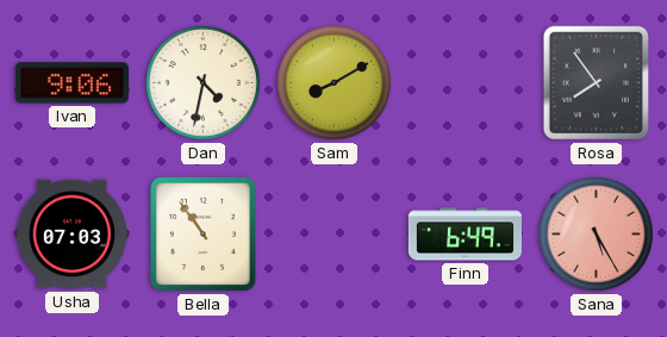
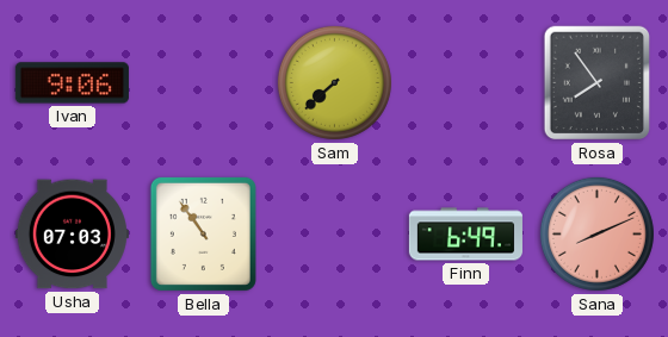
Dan: 4:32 -> none (202, 82)
Sam: 8:10 -> 7:38 (334, 82)
Sana: 5:25 -> 8:11 (596, 233)
